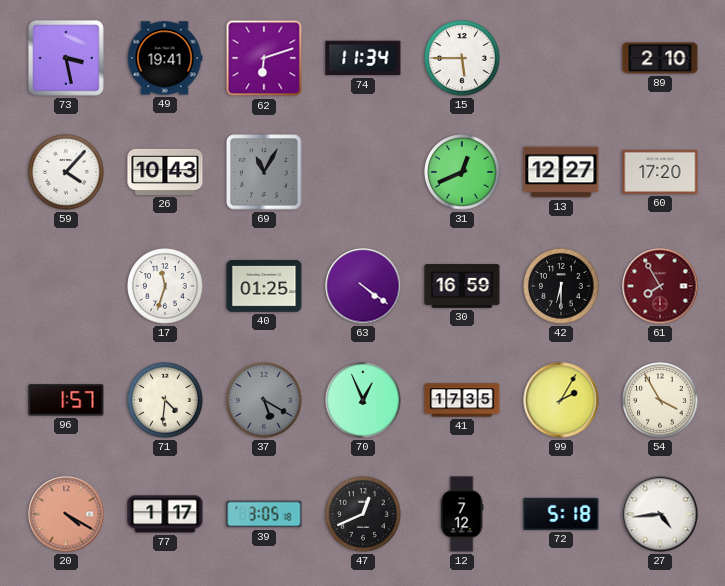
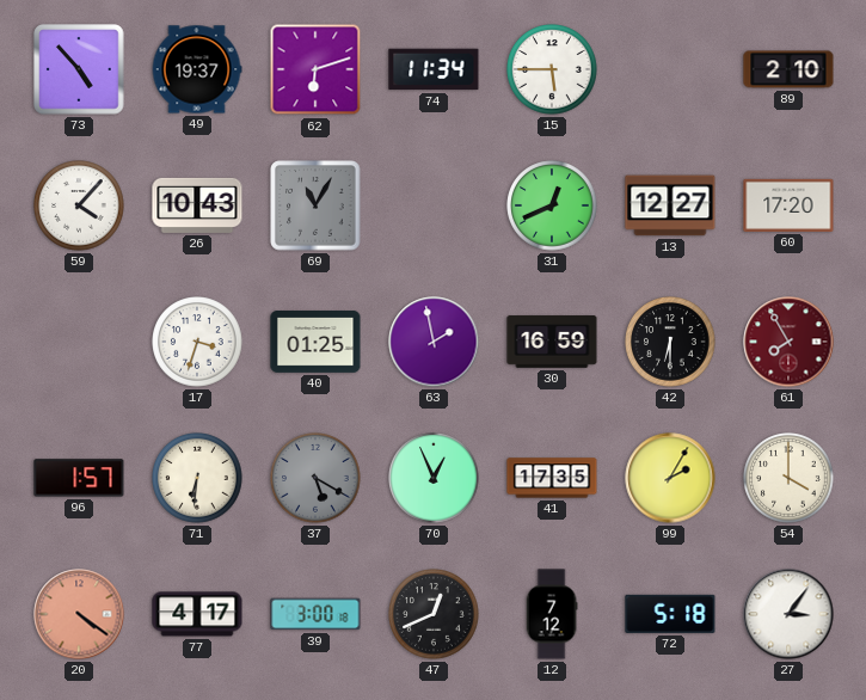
73: 3:28 -> 4:53 (79, 69)
49: 19:41 -> 19:37 (197, 69)
17: 11:33 -> 3:33 (197, 342)
63: 4:21 -> 1:58 (434, 342)
71: 4:31 -> 6:31 (197, 478)
54: 3:55 -> 4:00 (788, 478)
20: 4:20 -> 4:21 (79, 614)
77: 1:17 -> 4:17 (197, 614)
39: 3:05 -> 3:00 (315, 614)
27: 4:44 -> 3:06 (788, 614)
